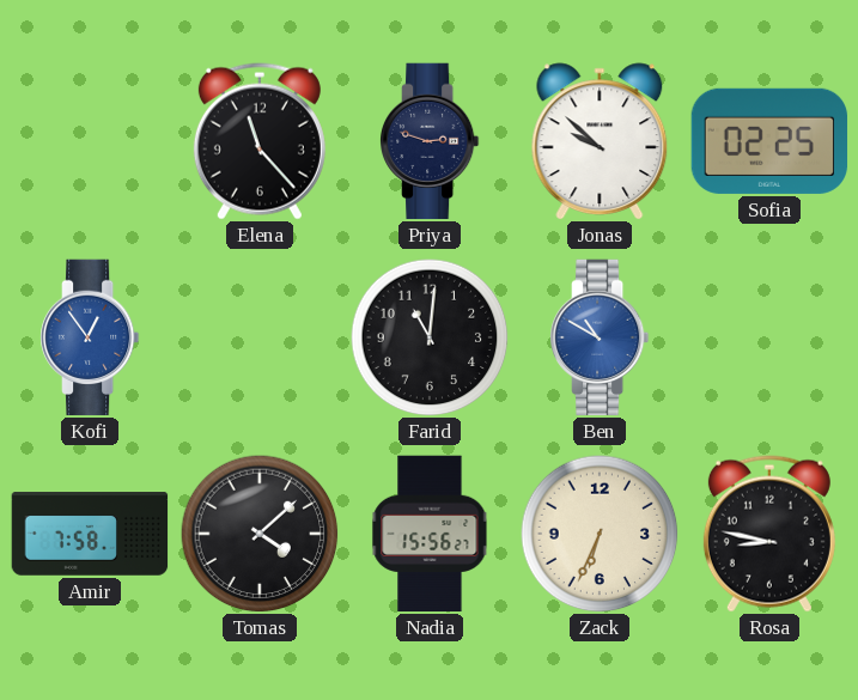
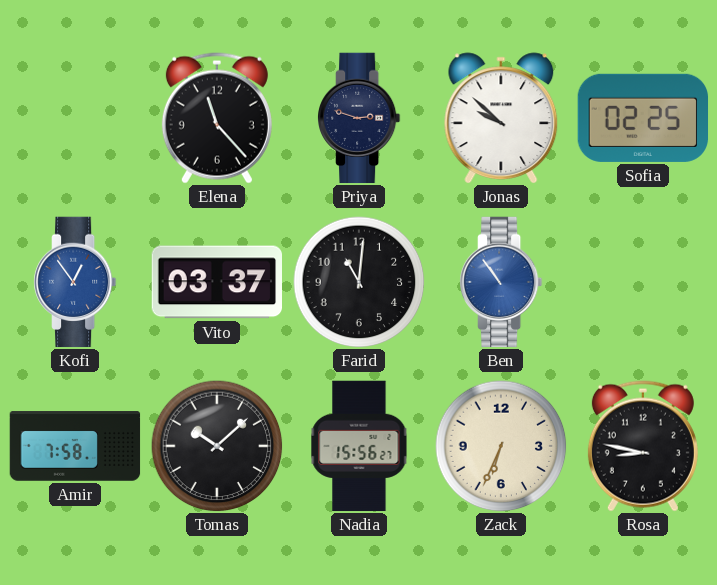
Vito: none -> 03:37 (217, 282)
Ben: 10:50 -> 10:54 (502, 282)
Tomas: 4:08 -> 10:08 (217, 446)
